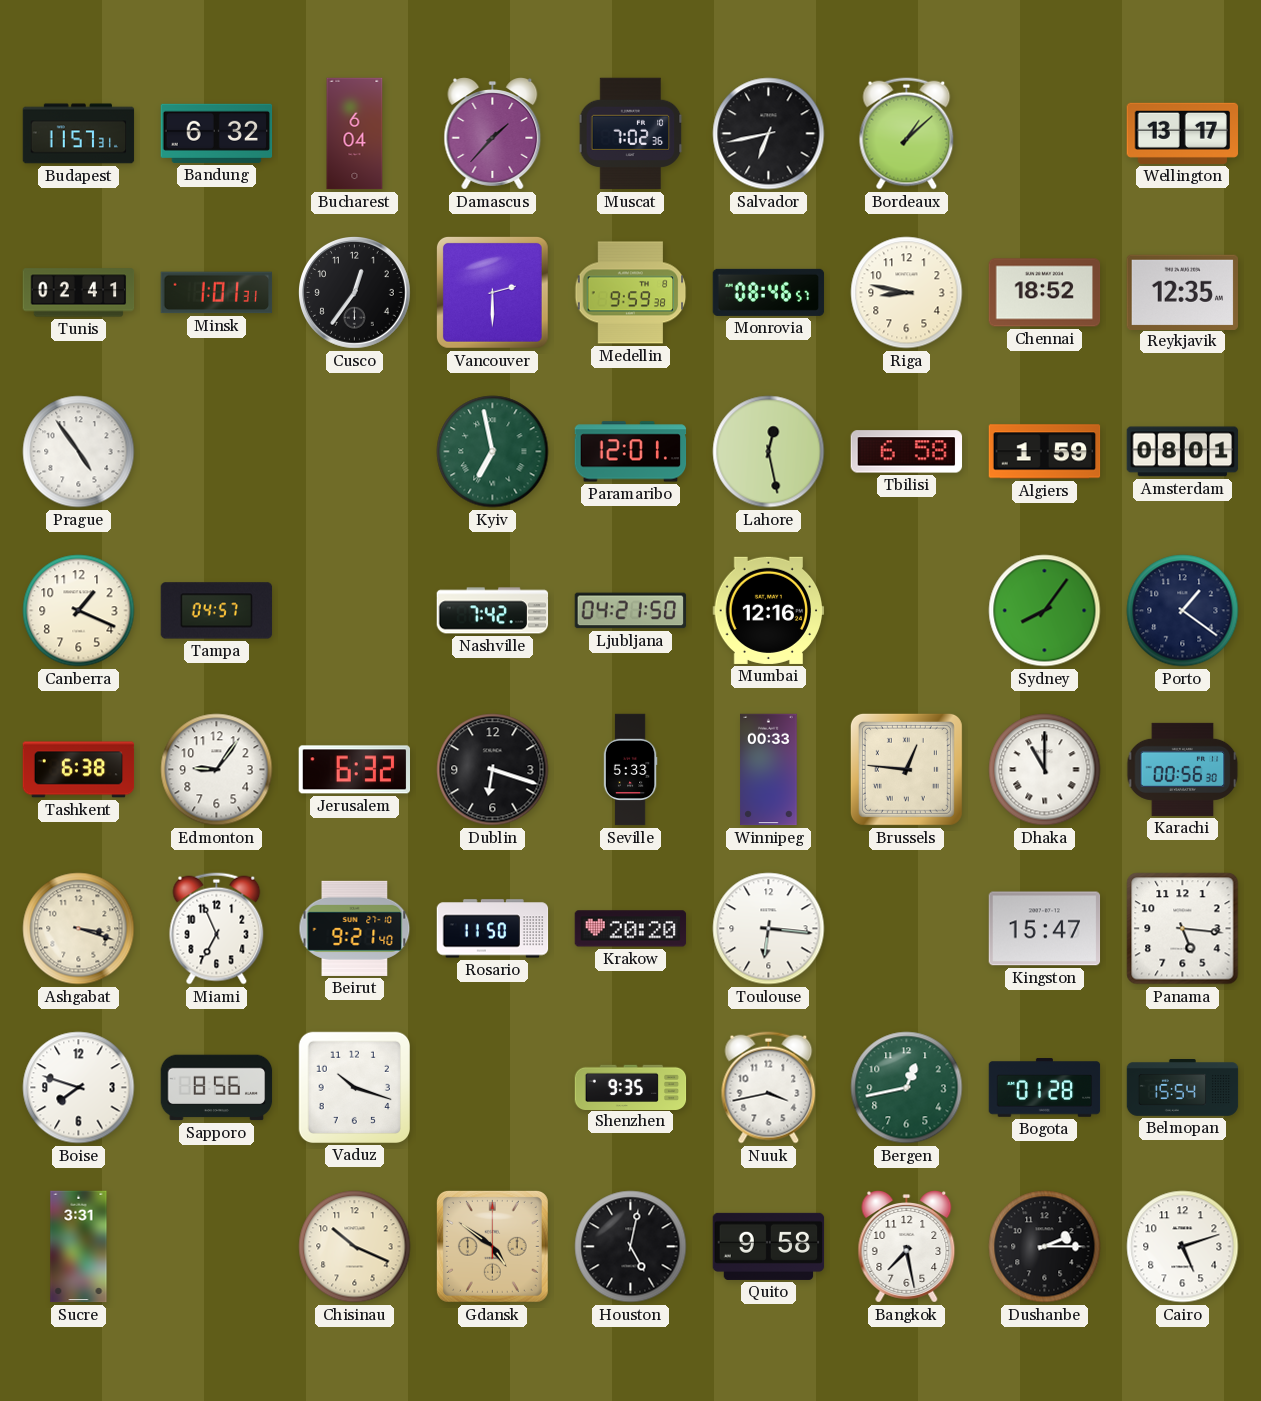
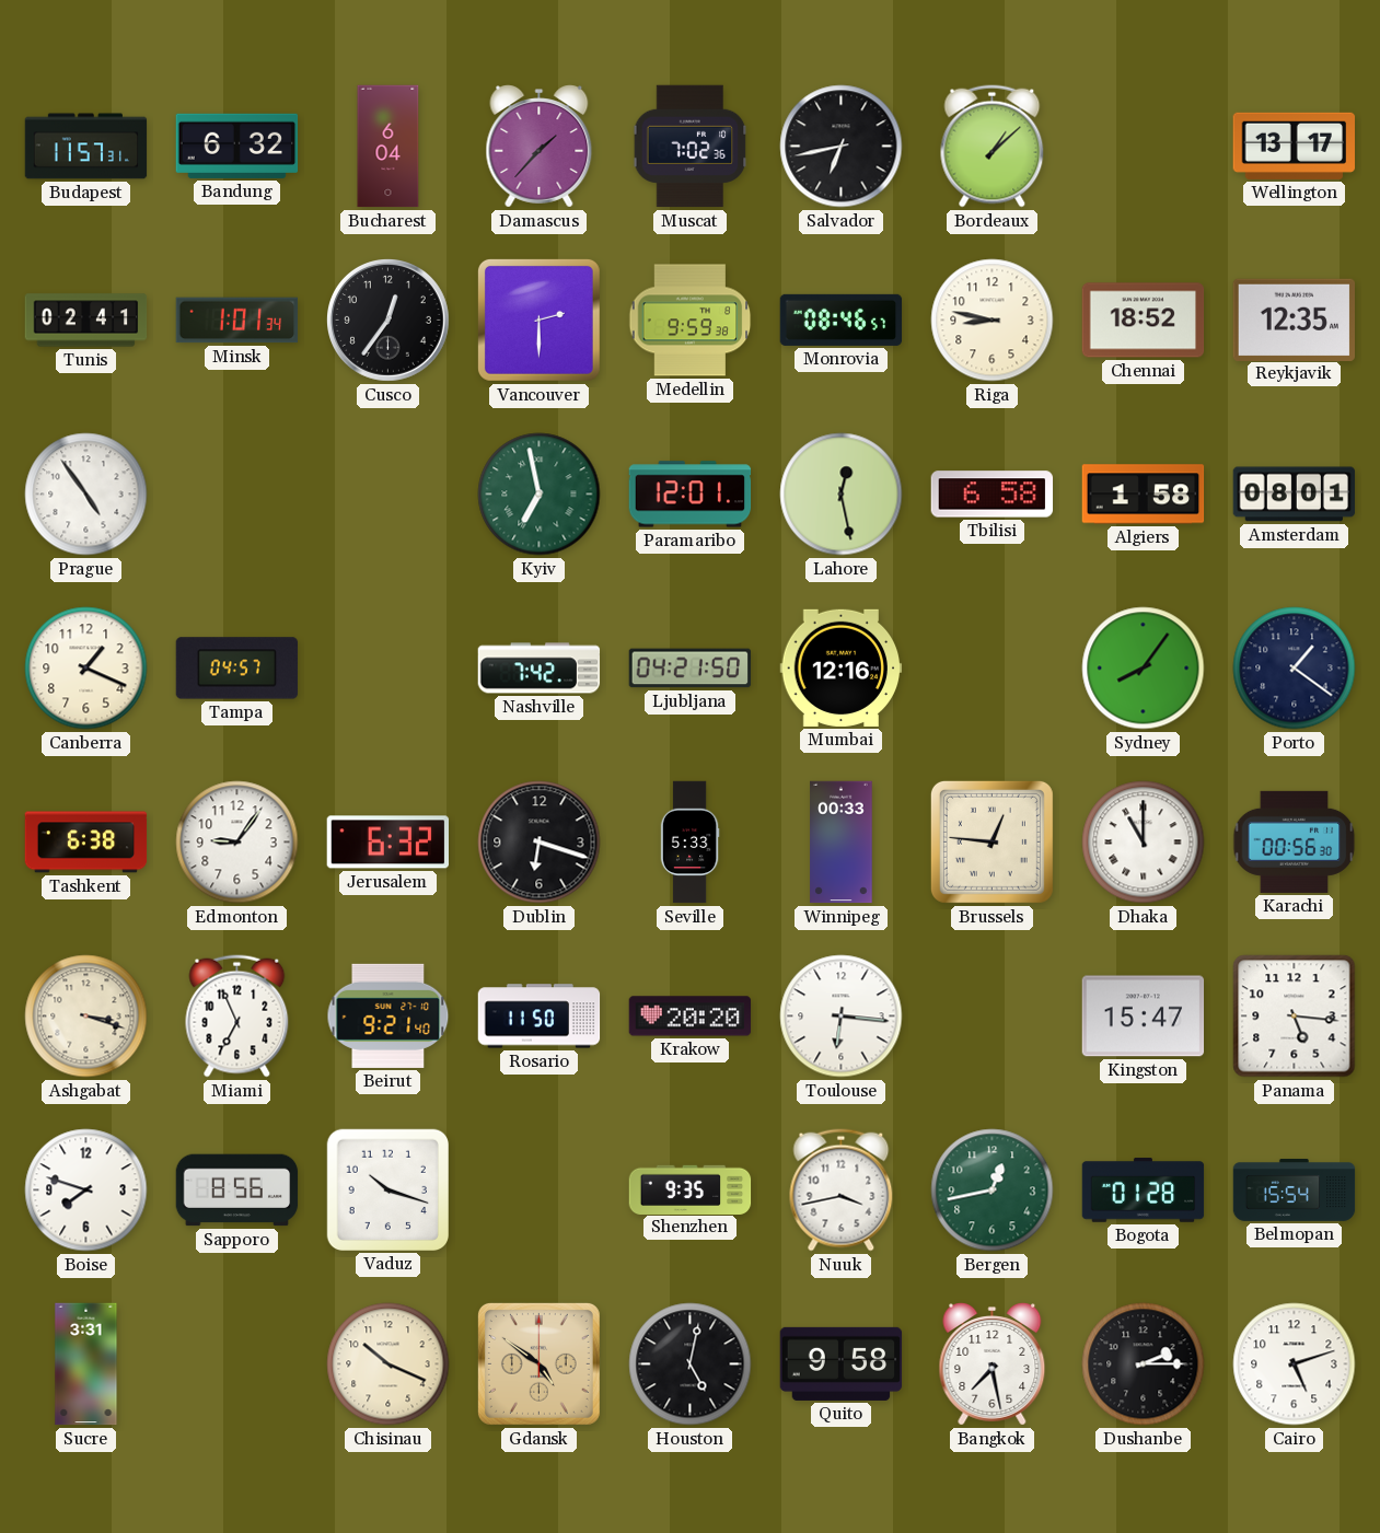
Minsk: 1:01:31 -> 1:01:34 (237, 321)
Algiers: 1:59 -> 1:58 (1144, 495)
